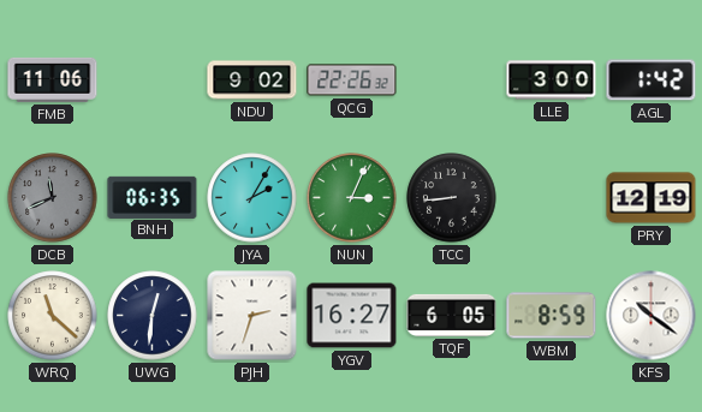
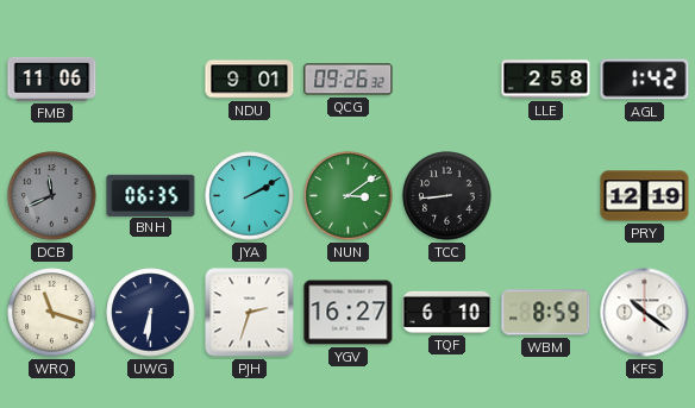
NDU: 9:02 -> 9:01 (250, 80)
QCG: 22:26 -> 09:26 (349, 80)
LLE: 3:00 -> 2:58 (546, 80)
JYA: 2:05 -> 2:10 (250, 196)
NUN: 3:04 -> 3:09 (349, 196)
WRQ: 11:22 -> 11:18 (52, 313)
UWG: 12:31 -> 6:31 (151, 313)
TQF: 6:05 -> 6:10 (447, 312)
